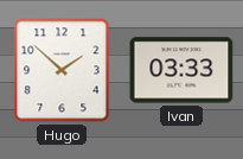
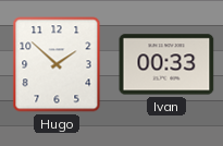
Ivan: 03:33 -> 00:33 (166, 64)
